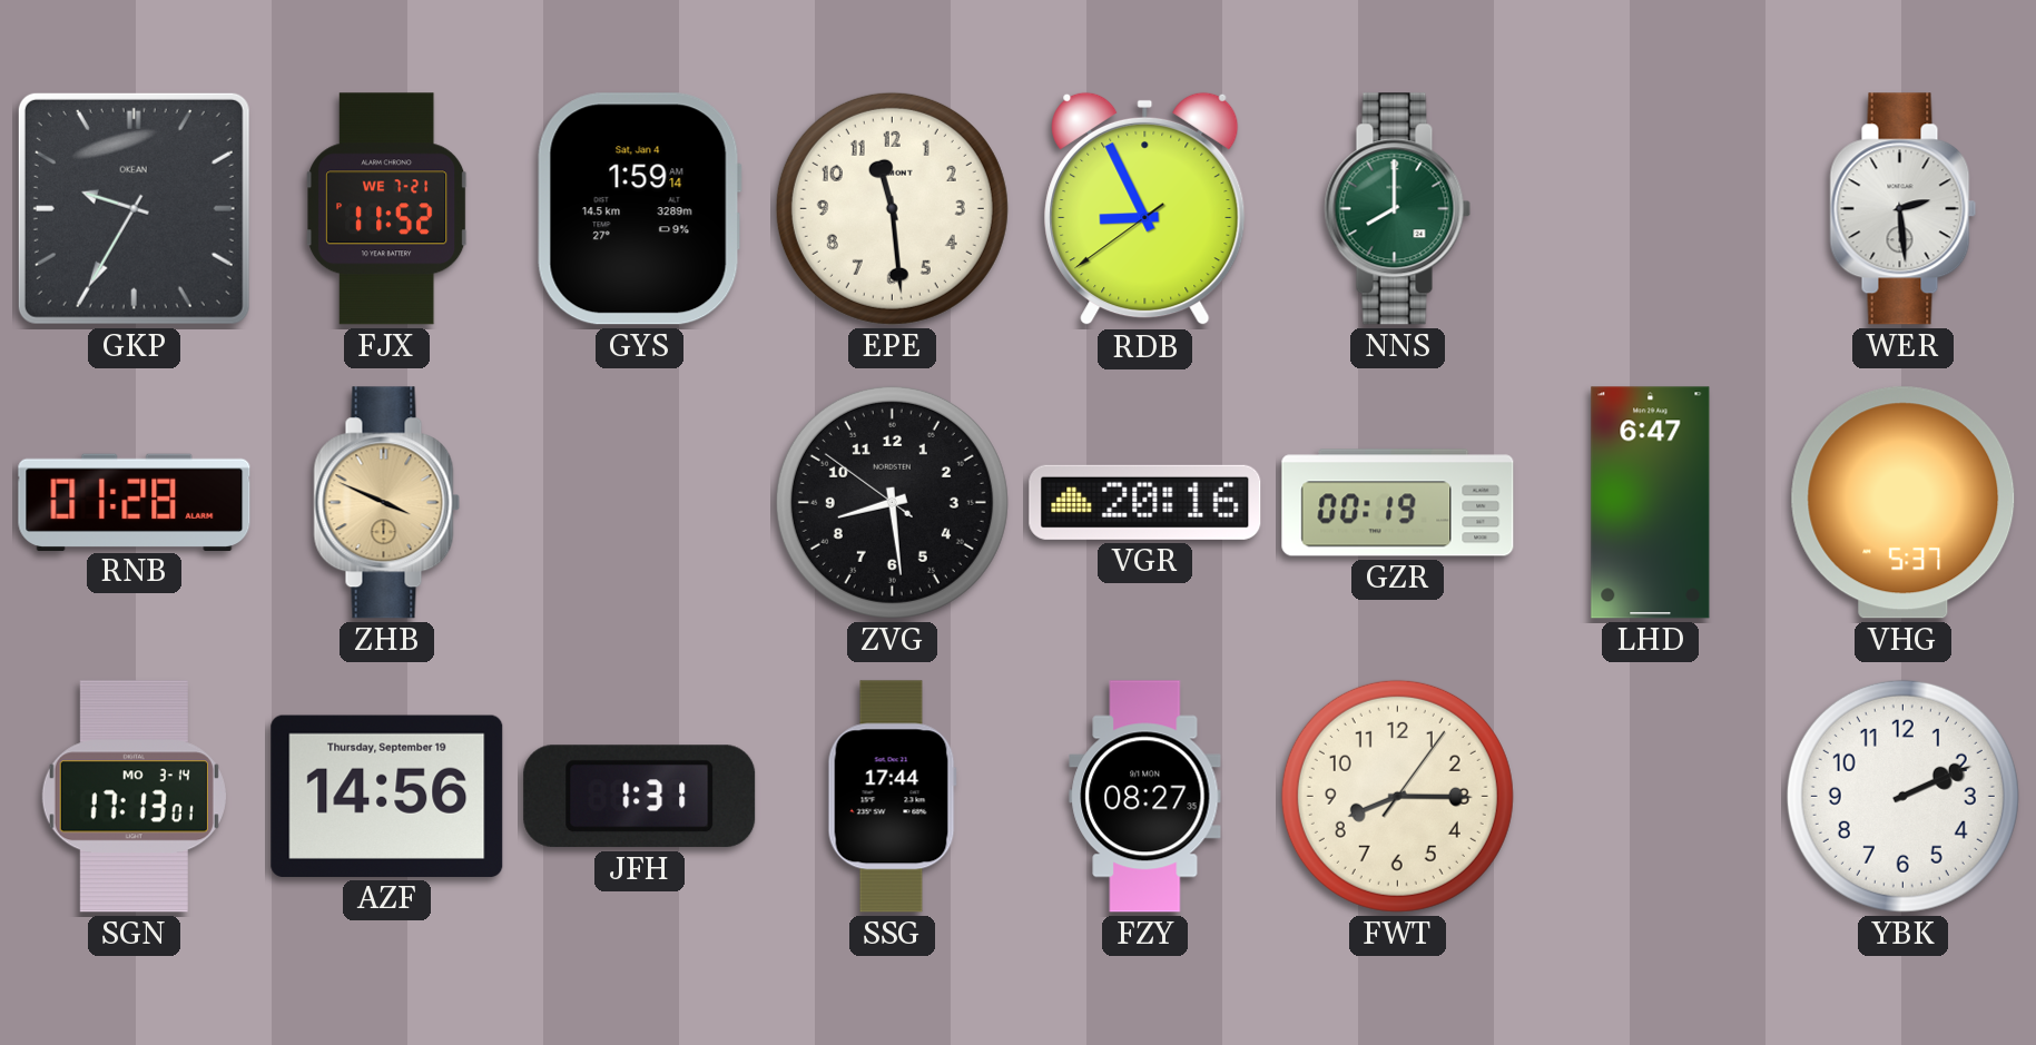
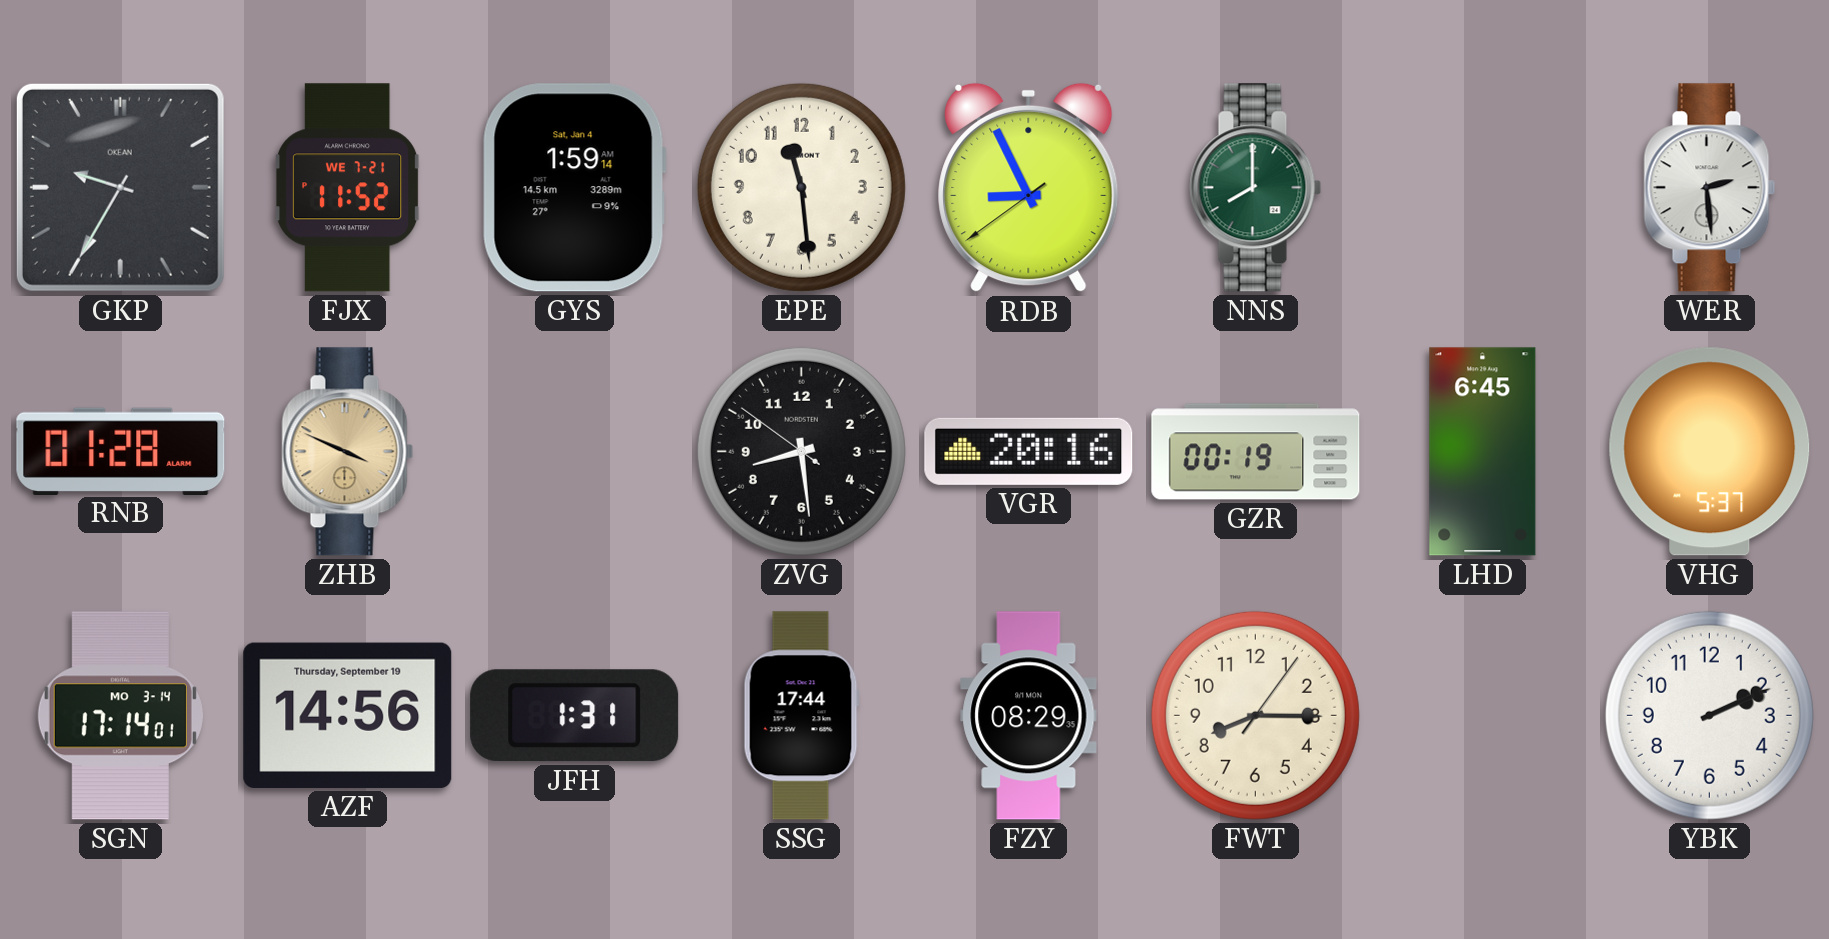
LHD: 6:47 -> 6:45 (1483, 452)
SGN: 17:13 -> 17:14 (120, 716)
FZY: 08:27 -> 08:29 (1029, 716)
